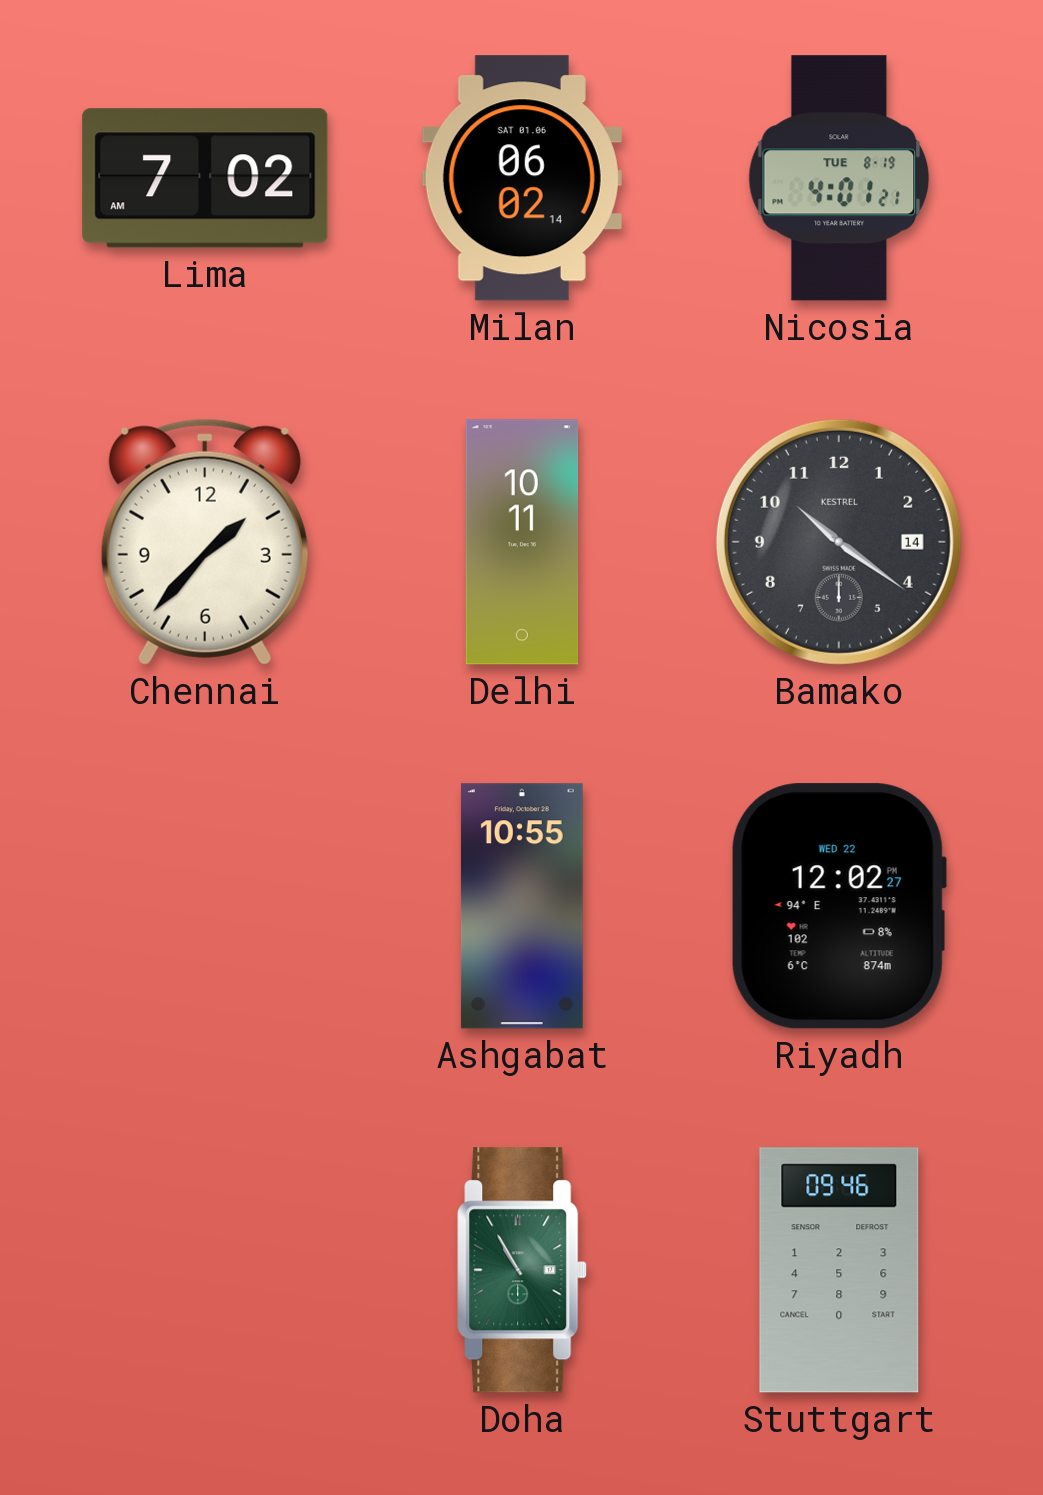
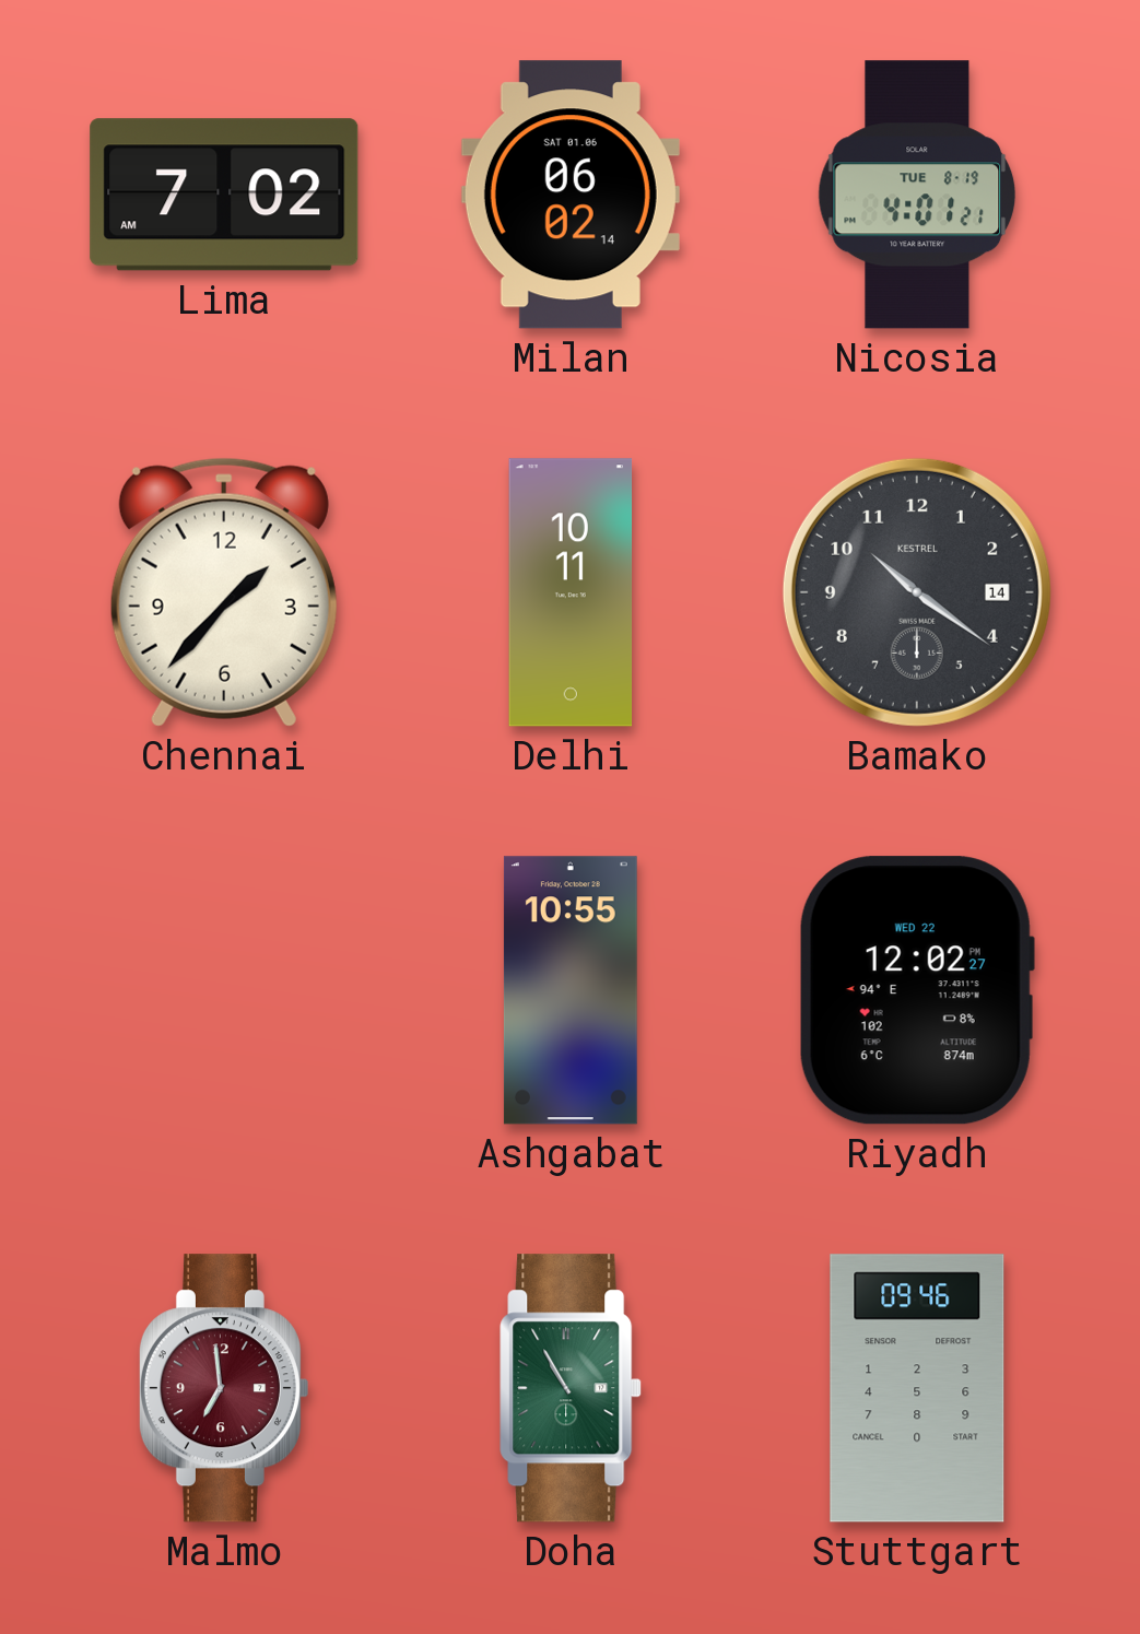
Malmo: none -> 6:59 (223, 1388)
